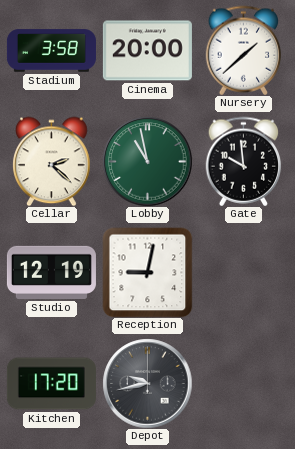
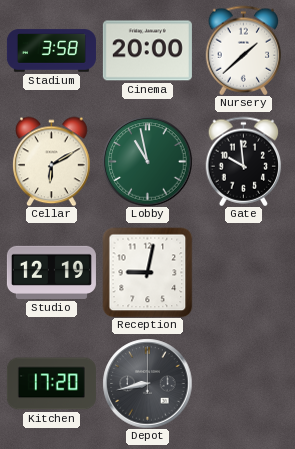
Cellar: 2:22 -> 6:10 (52, 161)
Depot: 9:43 -> 8:43 (147, 383)
